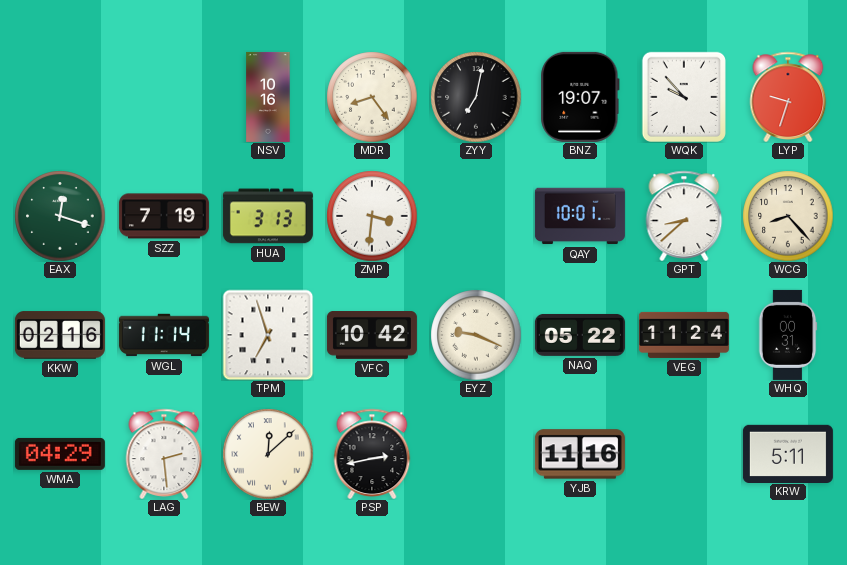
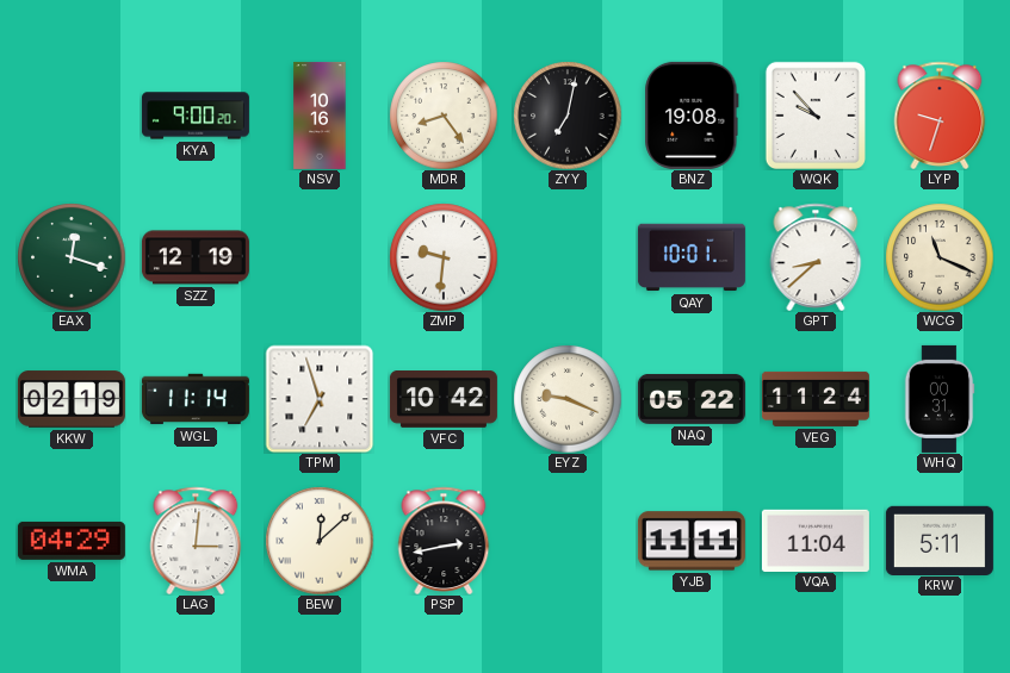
KYA: none -> 9:00 (196, 116)
BNZ: 19:07 -> 19:08 (692, 116)
SZZ: 7:19 -> 12:19 (196, 257)
HUA: 3:13 -> none (268, 216)
ZMP: 3:31 -> 9:31 (444, 257)
WCG: 8:23 -> 11:19 (940, 257)
KKW: 02:16 -> 02:19 (72, 399)
LAG: 2:29 -> 3:01 (196, 541)
YJB: 11:16 -> 11:11 (692, 541)
VQA: none -> 11:04 (816, 540)
